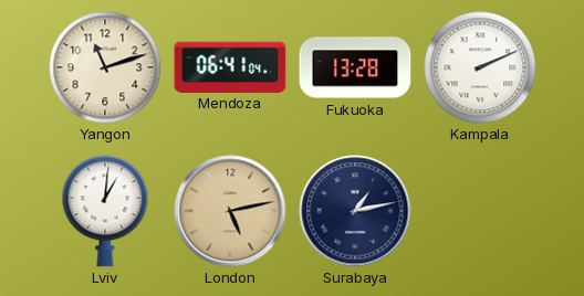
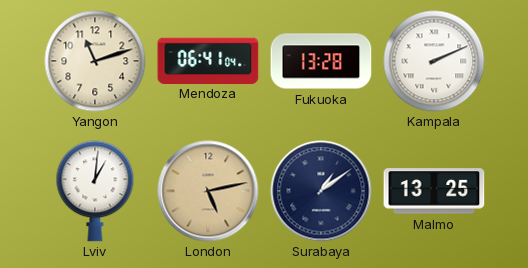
Surabaya: 1:13 -> 1:09 (321, 191)
Malmo: none -> 13:25 (434, 191)
